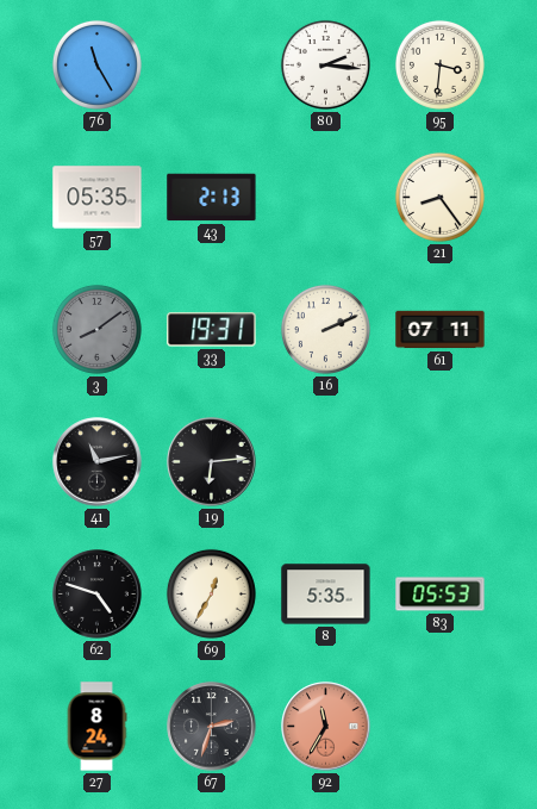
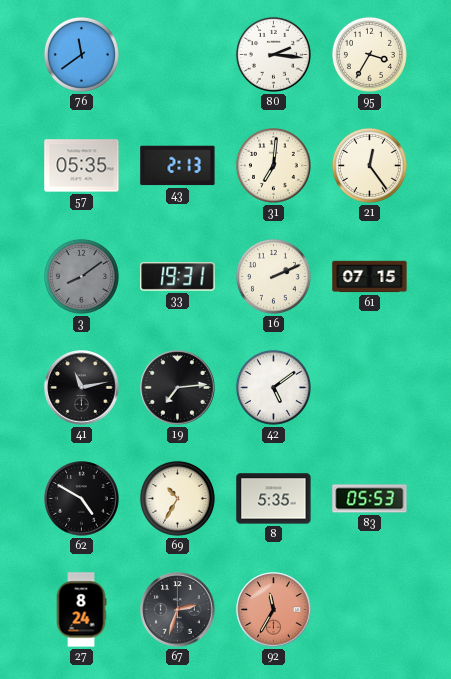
76: 11:25 -> 11:39 (81, 54)
95: 3:31 -> 3:35 (369, 54)
31: none -> 7:01 (273, 165)
21: 8:24 -> 12:24 (369, 165)
61: 07:11 -> 07:15 (370, 277)
19: 6:14 -> 7:14 (178, 388)
42: none -> 5:09 (273, 387)
62: 4:48 -> 4:50 (82, 499)
69: 12:35 -> 10:35 (177, 498)
